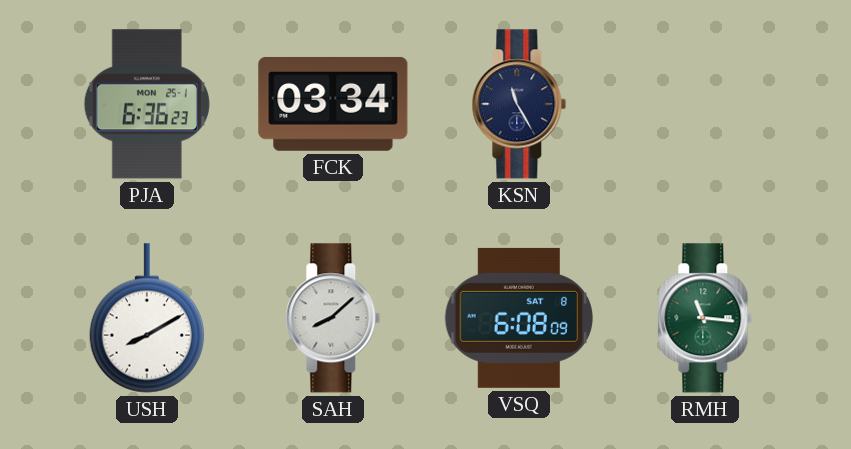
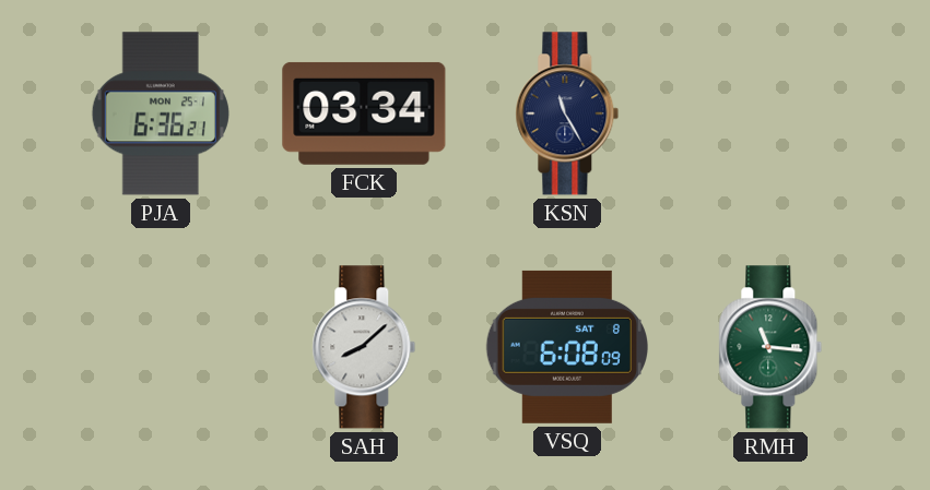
PJA: 6:36:23 -> 6:36:21 (161, 113)
USH: 8:10 -> none (146, 318)
